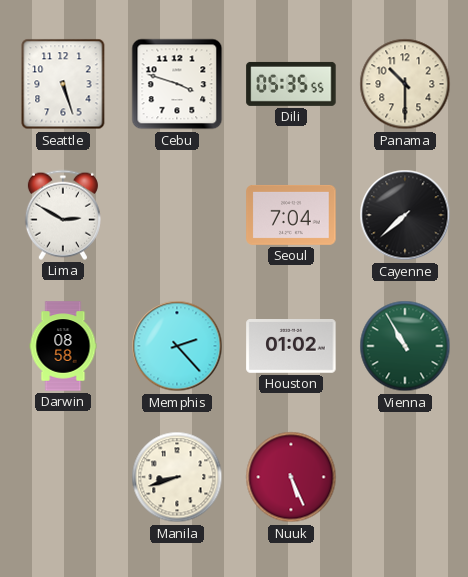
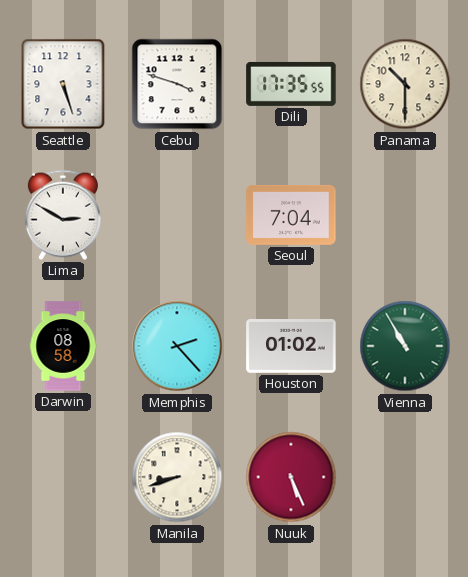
Dili: 05:35 -> 17:35 (291, 84)
Cayenne: 7:38 -> none (405, 215)
